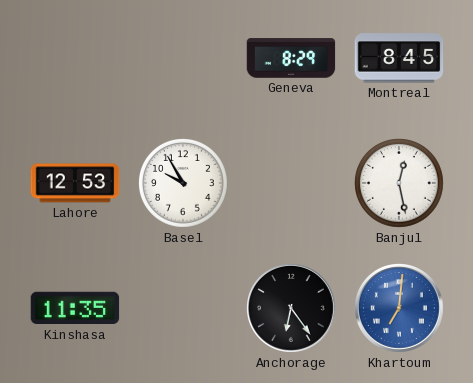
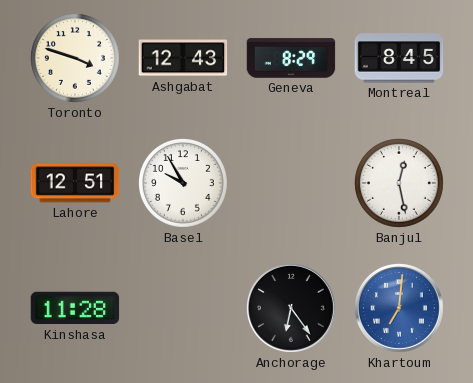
Toronto: none -> 3:48 (76, 59)
Ashgabat: none -> 12:43 (183, 58)
Lahore: 12:53 -> 12:51 (75, 183)
Kinshasa: 11:35 -> 11:28 (75, 308)
